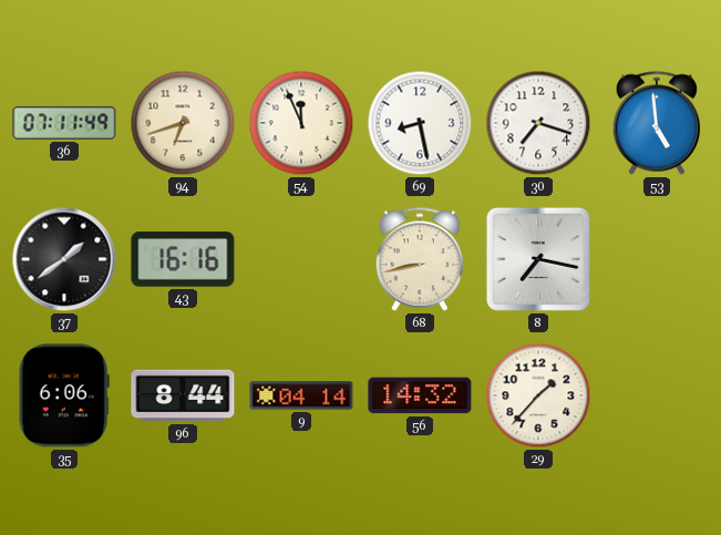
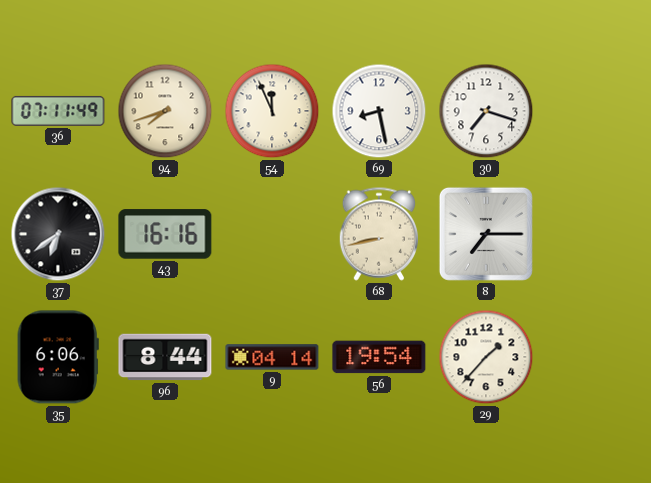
94: 6:42 -> 7:42 (165, 111)
53: 4:59 -> none (656, 123)
37: 1:39 -> 6:39 (58, 234)
8: 7:17 -> 7:15 (486, 234)
56: 14:32 -> 19:54 (379, 357)
